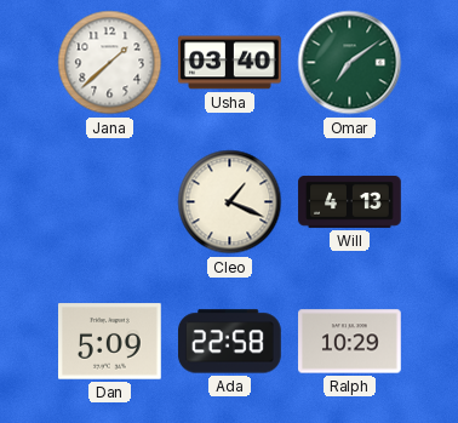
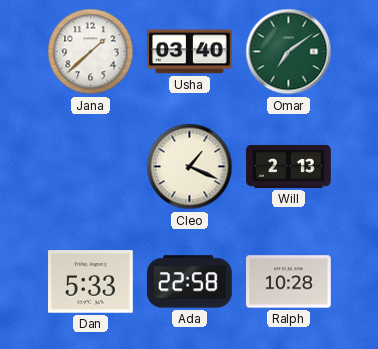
Will: 4:13 -> 2:13 (289, 166)
Dan: 5:09 -> 5:33 (91, 282)
Ralph: 10:29 -> 10:28 (289, 282)
